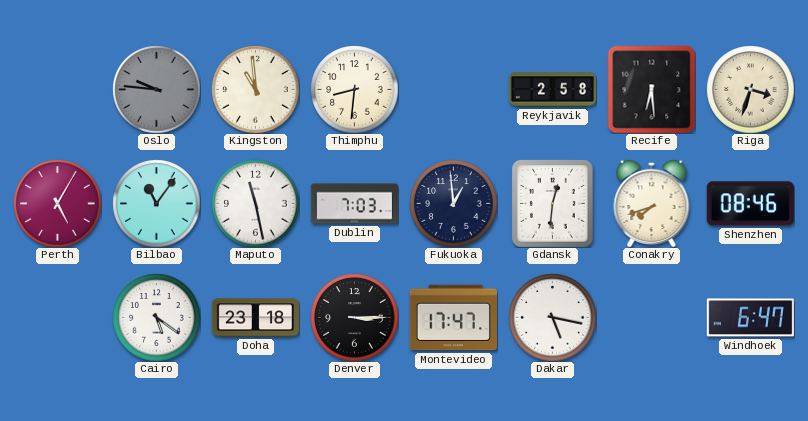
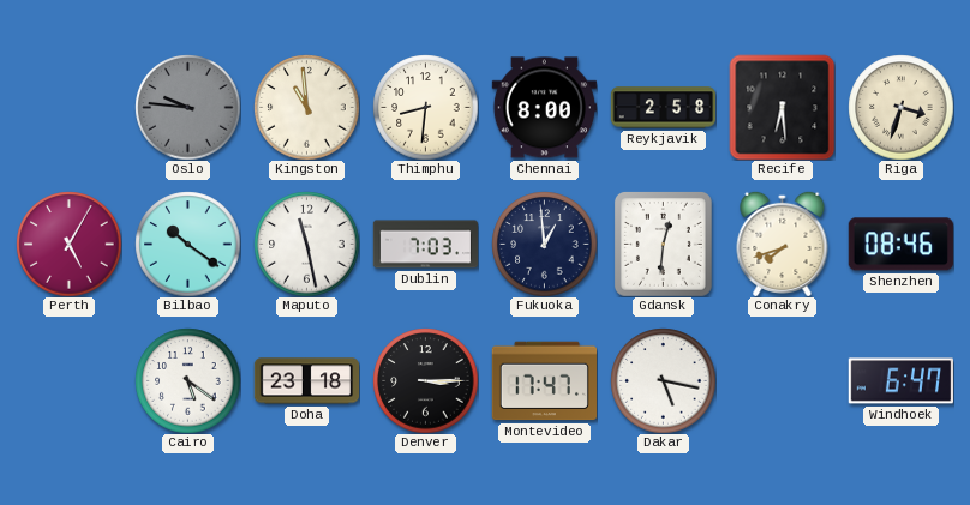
Chennai: none -> 8:00 (544, 108)
Bilbao: 11:06 -> 10:21 (187, 244)
